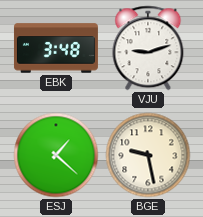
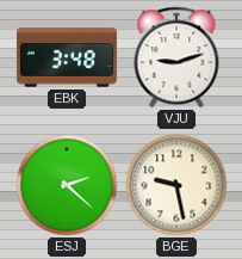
ESJ: 1:22 -> 2:22 (67, 185)
